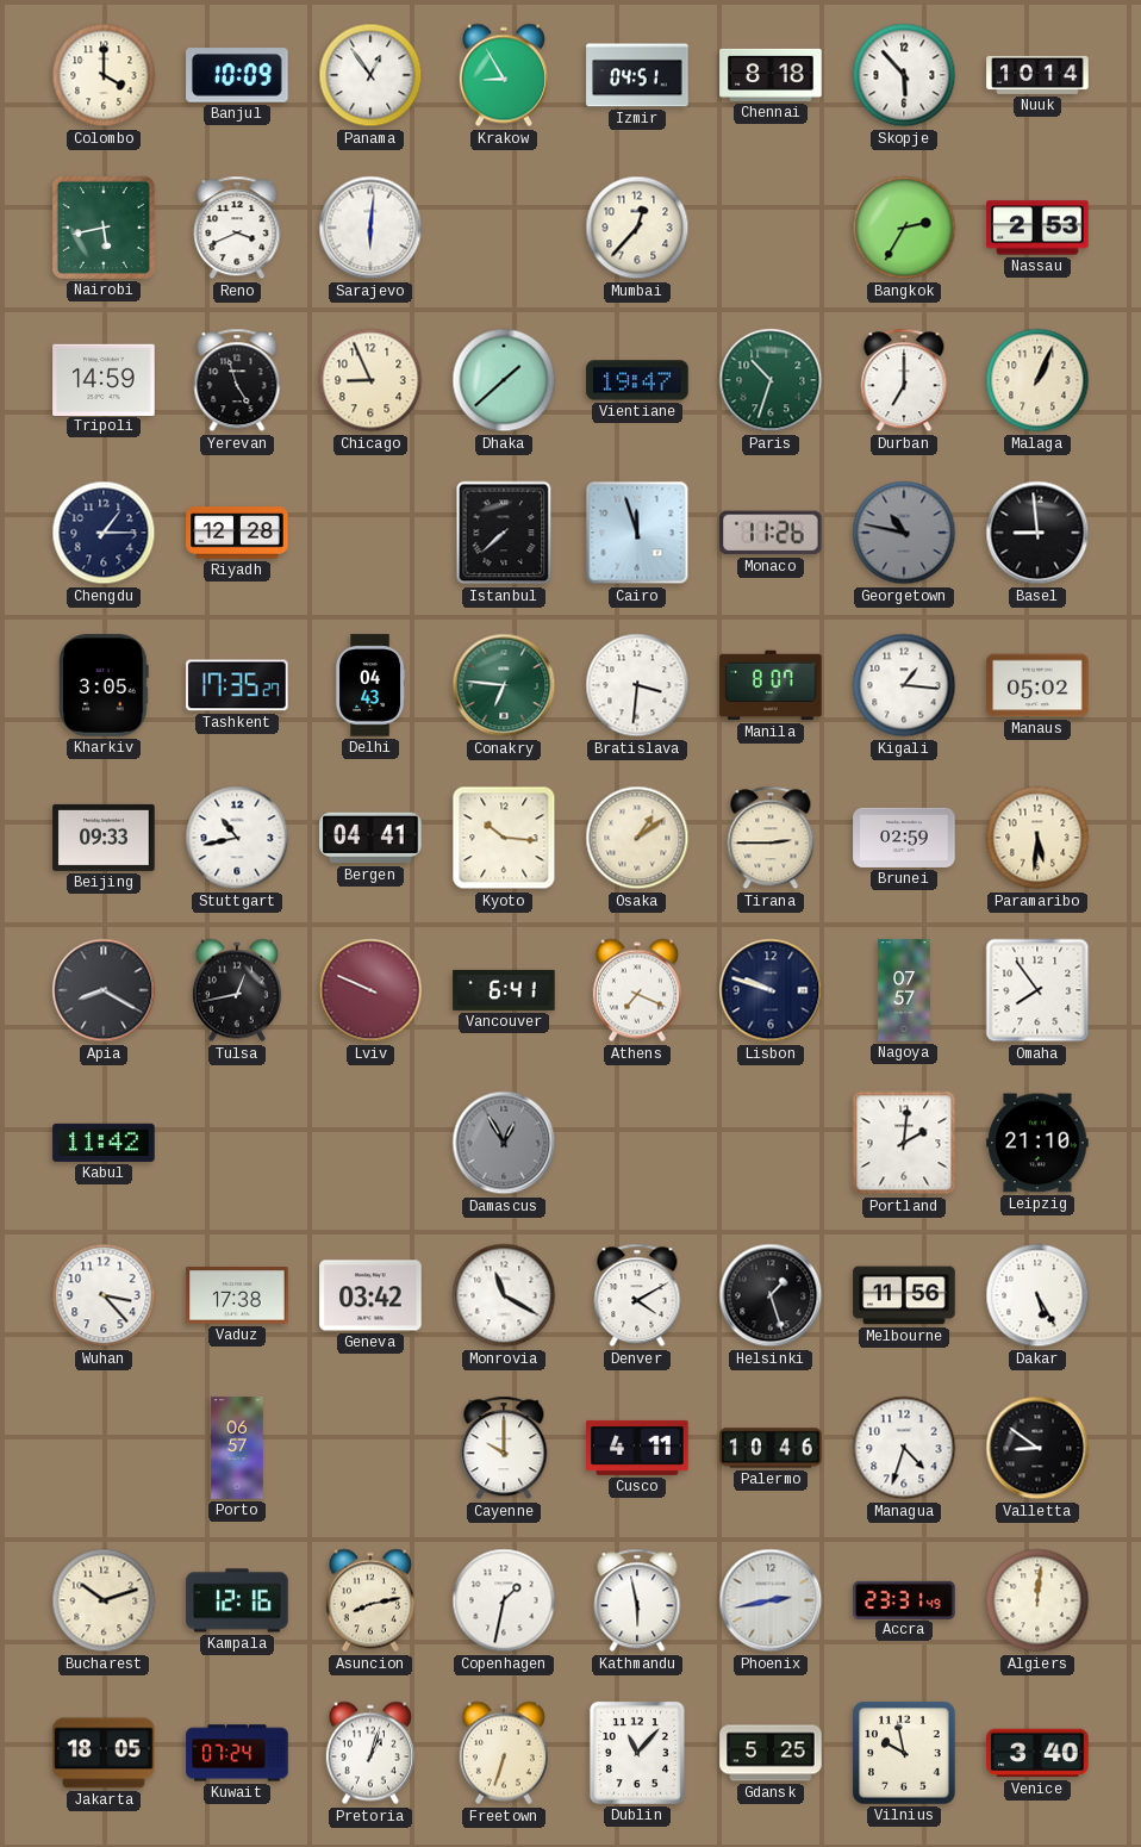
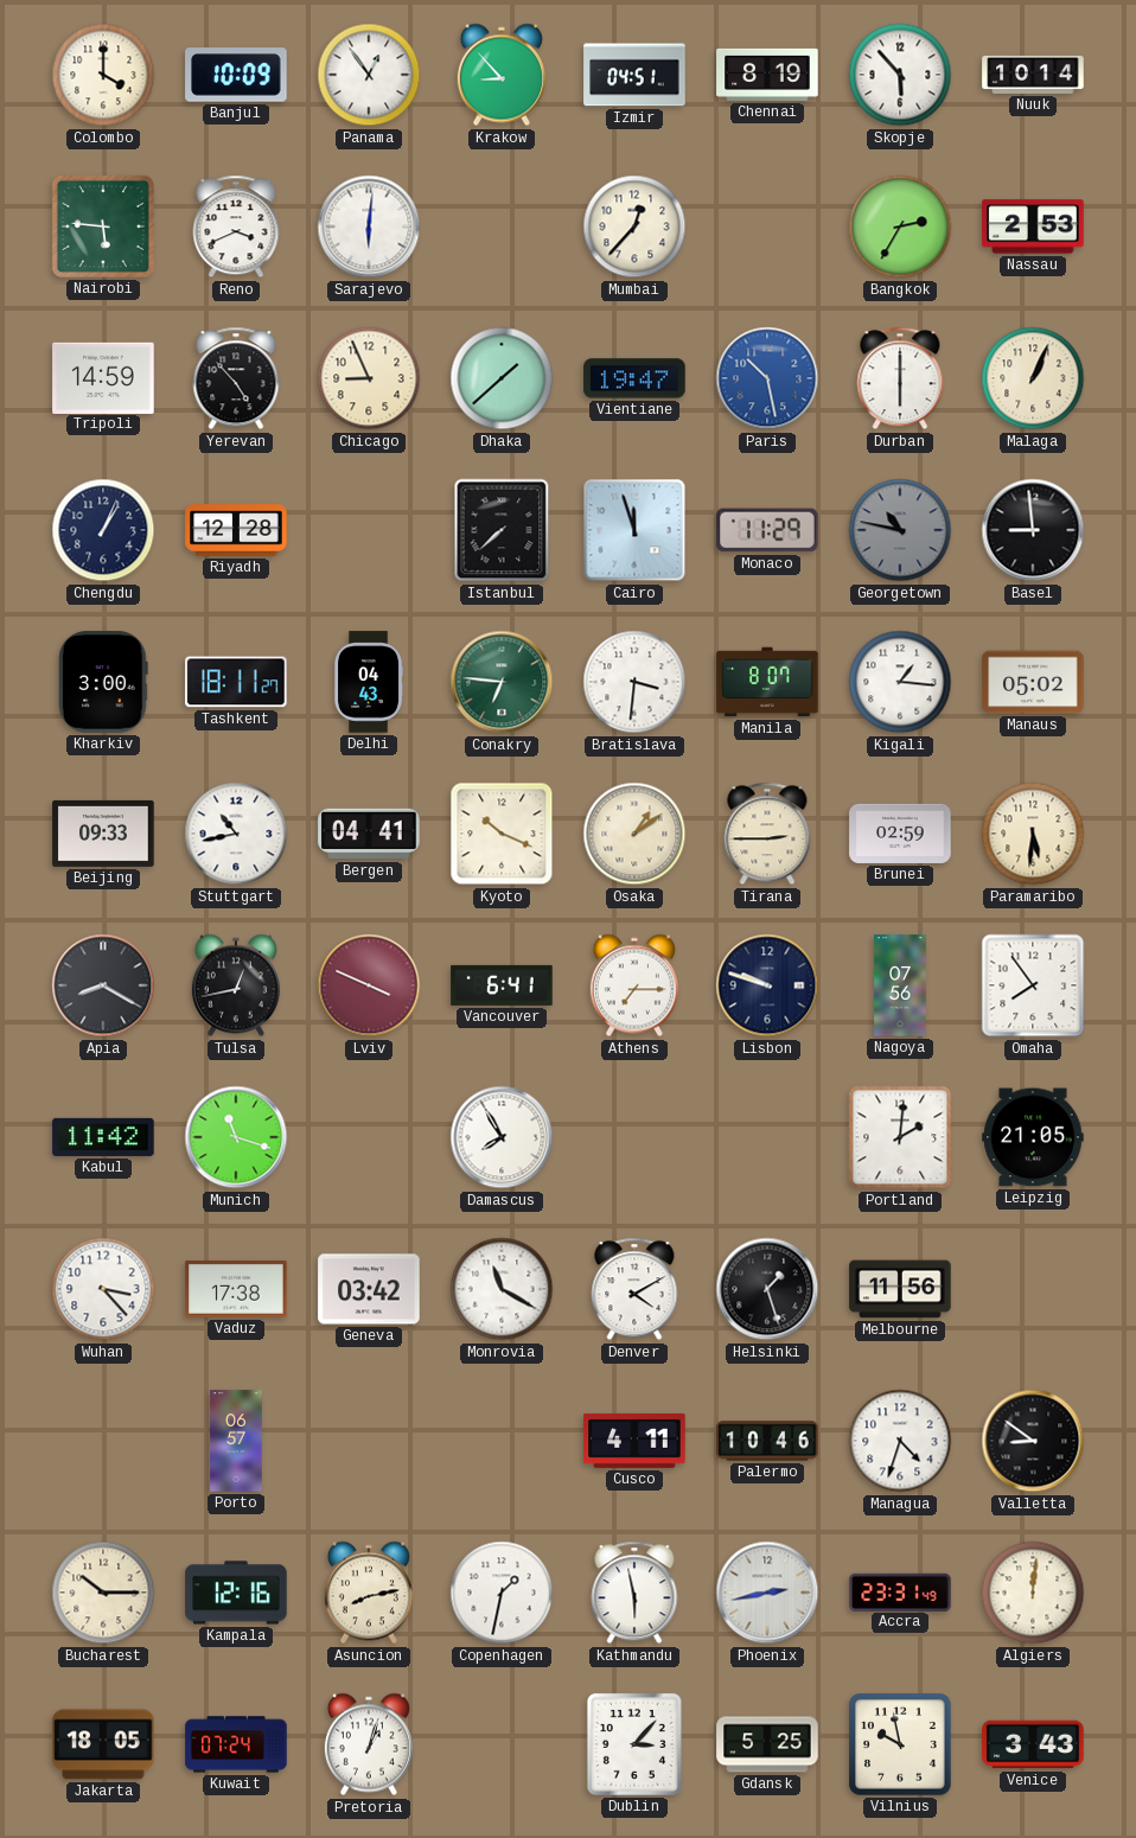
Krakow: 8:55 -> 8:53 (502, 75)
Chennai: 8:18 -> 8:19 (767, 75)
Nairobi: 5:43 -> 5:46 (103, 226)
Yerevan: 4:57 -> 4:53 (236, 378)
Paris: 10:33 -> 10:28 (767, 378)
Paris dial: green -> blue (767, 378)
Durban: 7:00 -> 6:00 (900, 378)
Chengdu: 1:15 -> 1:04 (103, 530)
Monaco: 11:26 -> 11:29 (767, 530)
Kharkiv: 3:05 -> 3:00 (103, 682)
Tashkent: 17:35 -> 18:11 (236, 682)
Kyoto: 10:16 -> 10:19 (502, 834)
Lviv: 9:49 -> 3:49 (369, 985)
Athens: 7:19 -> 7:15 (634, 985)
Nagoya: 07:57 -> 07:56 (900, 985)
Munich: none -> 11:18 (236, 1137)
Damascus: 12:55 -> 7:55 (502, 1137)
Damascus dial: grey -> white (502, 1137)
Leipzig: 21:10 -> 21:05 (1033, 1137)
Dakar: 5:25 -> none (1037, 1295)
Cayenne: 10:00 -> none (504, 1448)
Bucharest: 10:12 -> 10:15 (103, 1593)
Freetown: 6:33 -> none (504, 1753)
Dublin: 11:07 -> 3:07 (634, 1744)
Venice: 3:40 -> 3:43 (1033, 1744)
